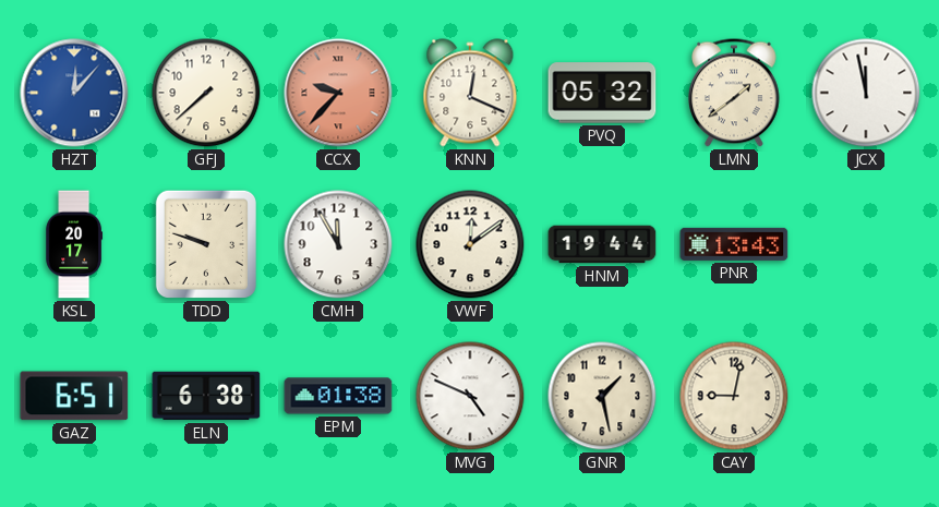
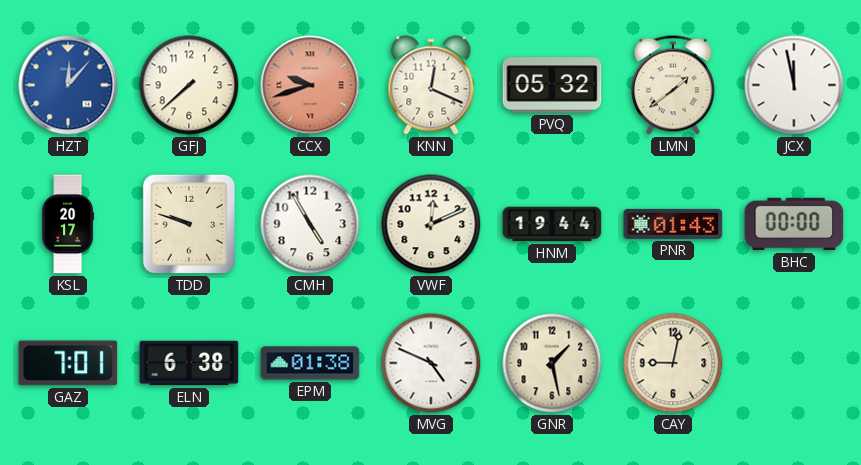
CCX: 9:37 -> 9:42 (310, 85)
CMH: 11:55 -> 4:55 (310, 224)
VWF: 12:09 -> 12:11 (431, 224)
PNR: 13:43 -> 01:43 (673, 224)
BHC: none -> 00:00 (794, 224)
GAZ: 6:51 -> 7:01 (68, 363)
